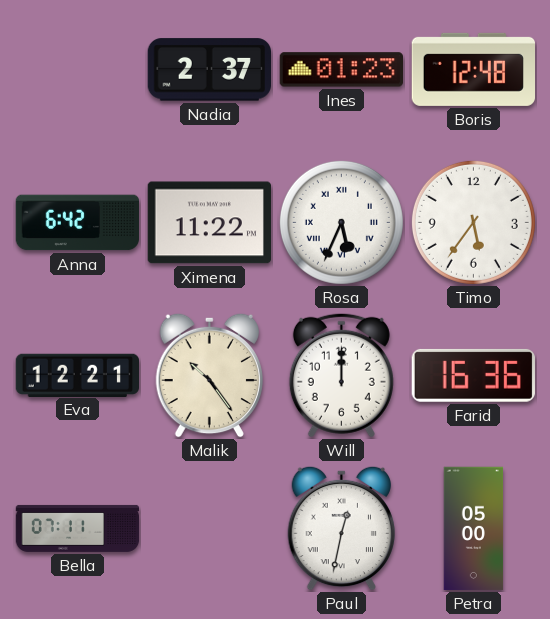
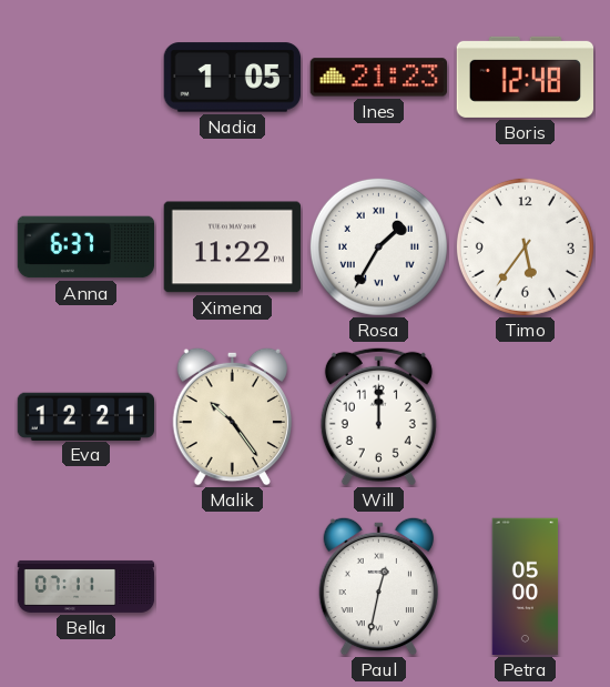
Nadia: 2:37 -> 1:05 (232, 78)
Ines: 01:23 -> 21:23 (378, 78)
Anna: 6:42 -> 6:37 (87, 247)
Rosa: 5:34 -> 1:35 (378, 246)
Farid: 16:36 -> none (473, 375)
